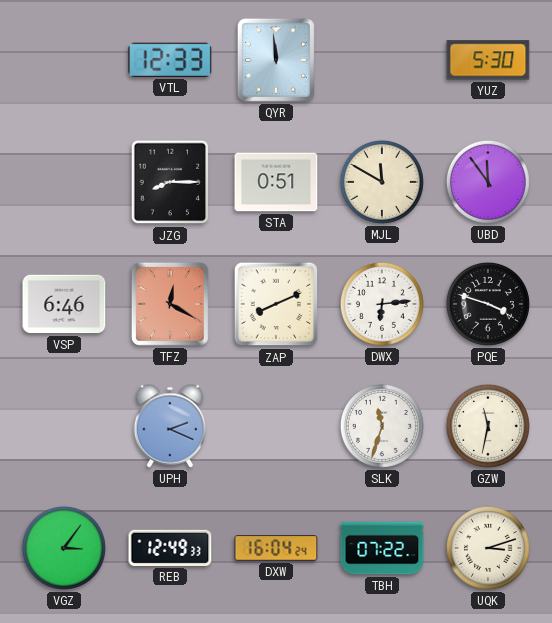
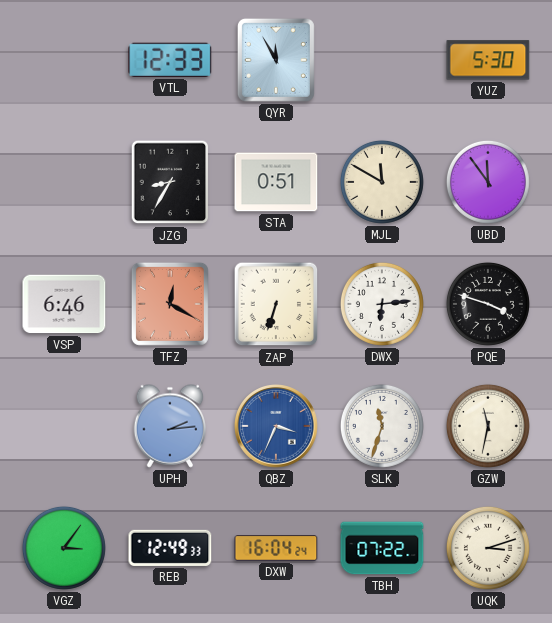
QYR: 11:59 -> 11:55 (276, 60)
JZG: 8:15 -> 8:35 (170, 182)
ZAP: 8:11 -> 6:33 (276, 304)
UPH: 2:19 -> 2:14 (170, 426)
QBZ: none -> 3:34 (277, 427)
